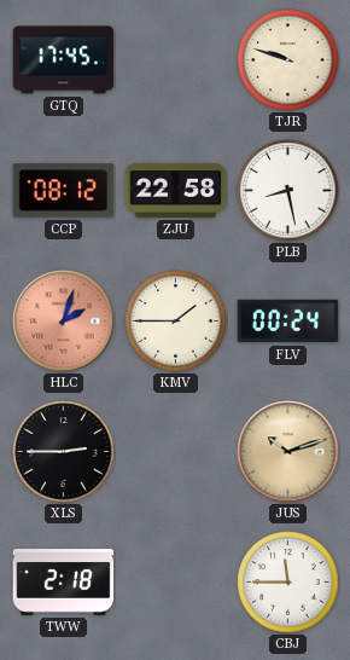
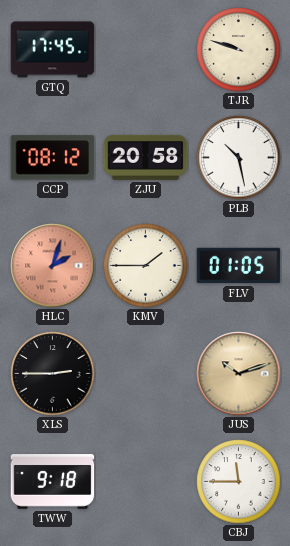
ZJU: 22:58 -> 20:58 (146, 157)
PLB: 8:28 -> 10:28 (239, 158)
FLV: 00:24 -> 01:05 (239, 266)
TWW: 2:18 -> 9:18 (53, 482)
